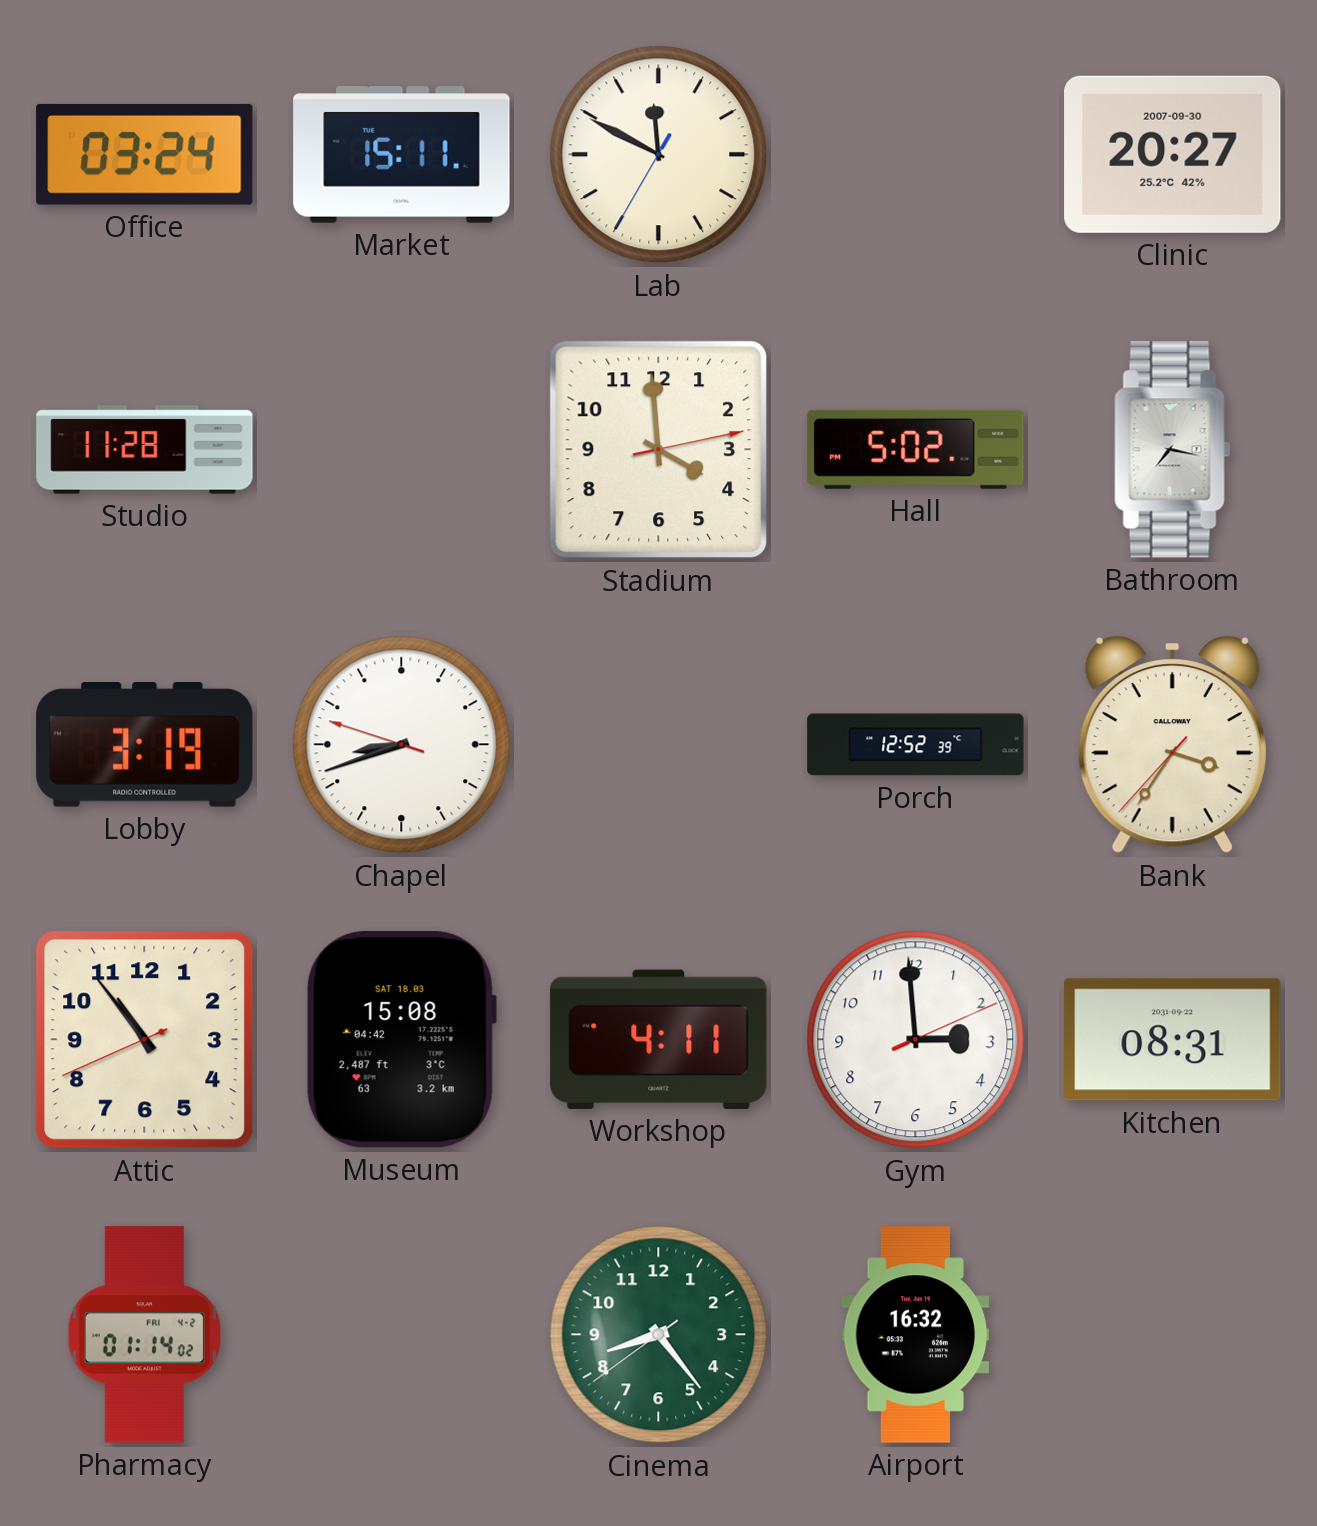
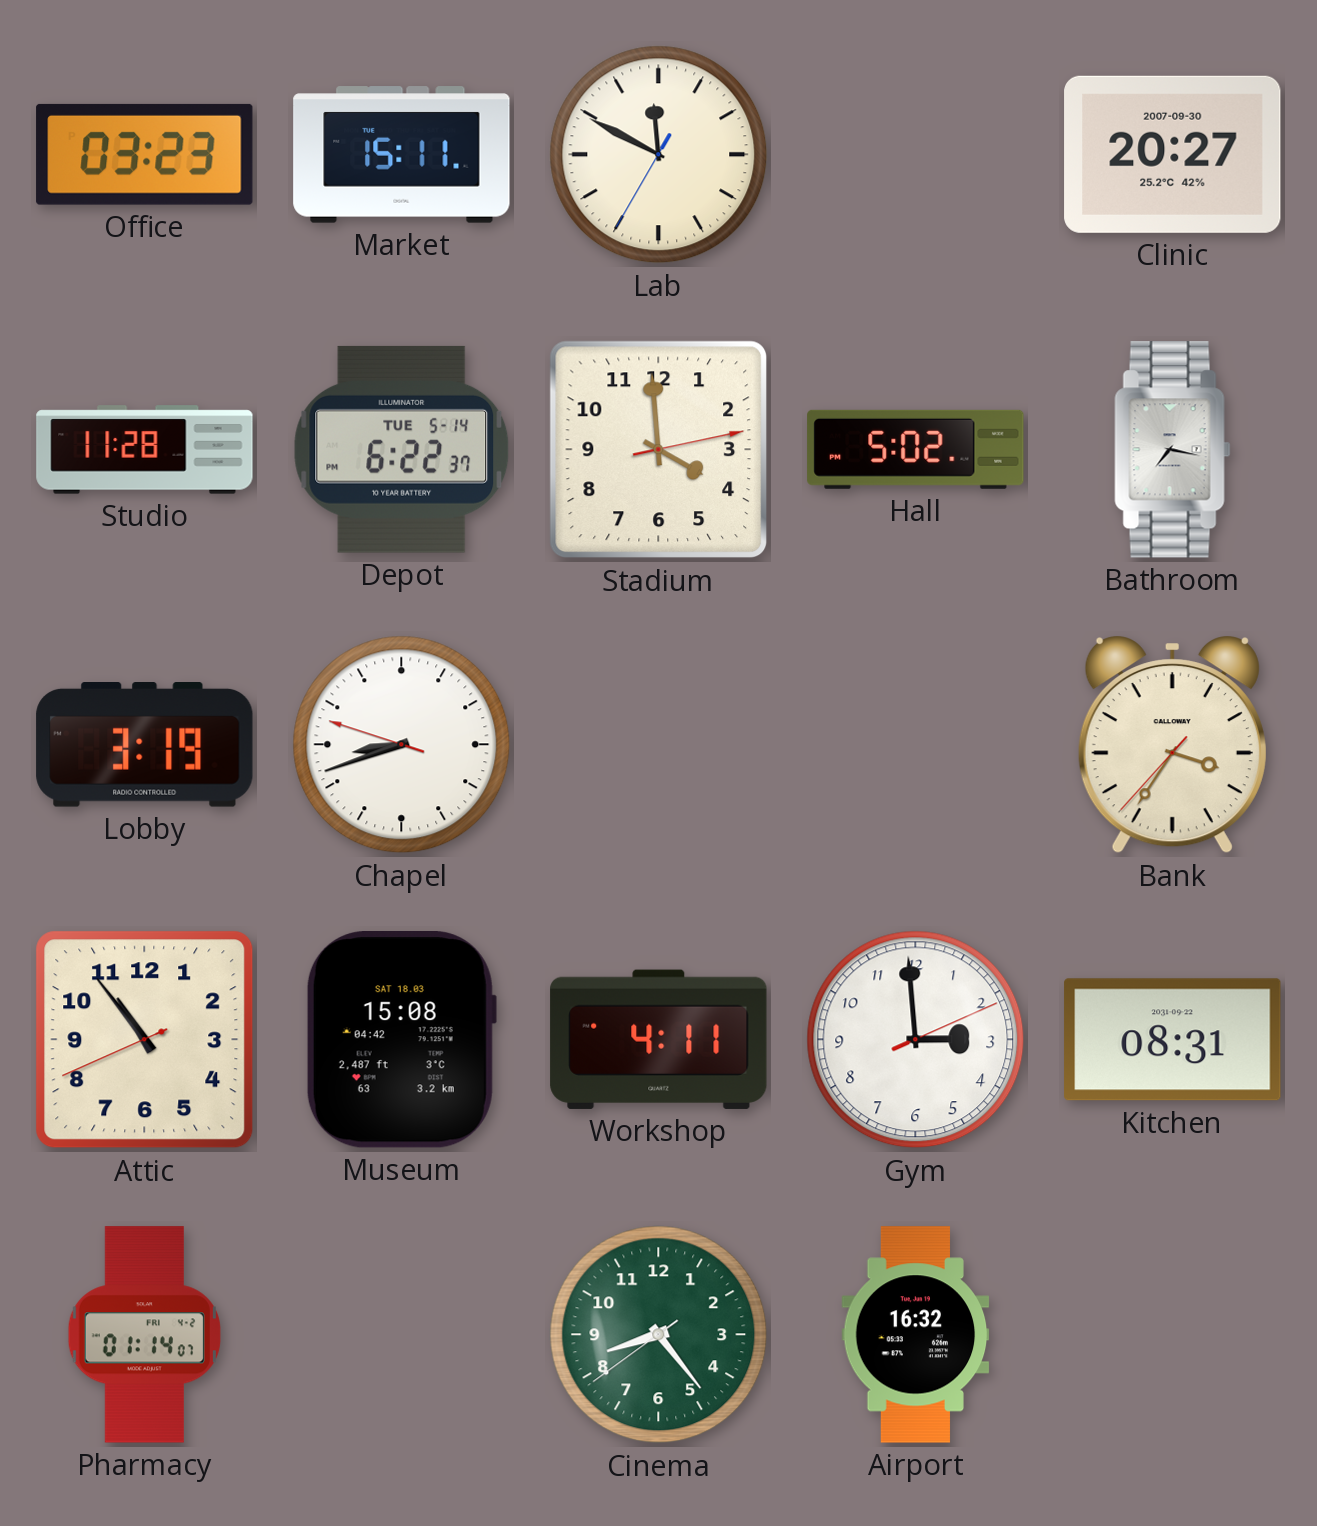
Office: 03:24 -> 03:23 (145, 154)
Depot: none -> 6:22 (402, 449)
Porch: 12:52 -> none (916, 745)
Pharmacy: 01:14:02 -> 01:14:07 (144, 1335)
